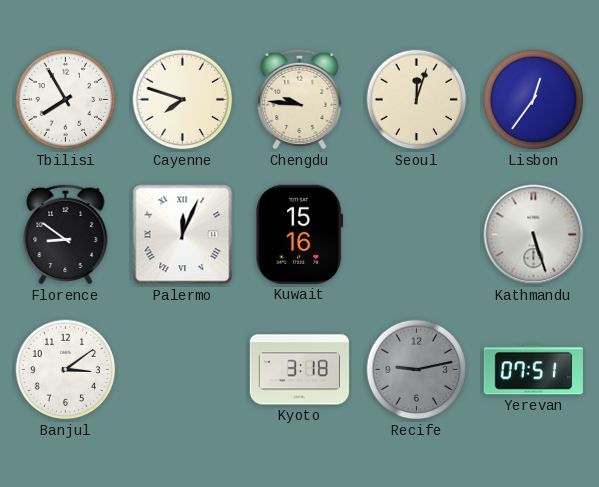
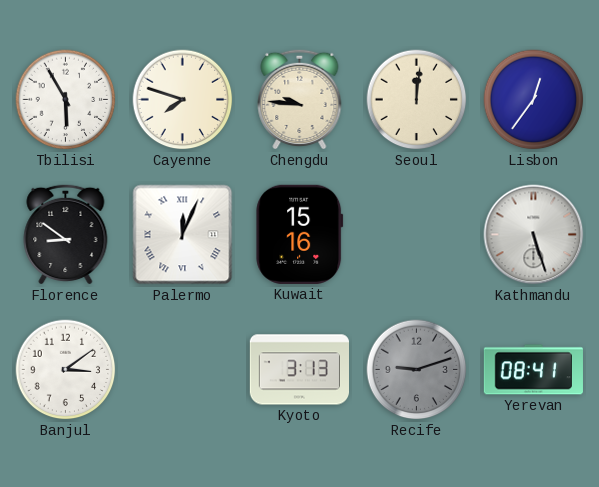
Tbilisi: 7:55 -> 5:55 (66, 100)
Seoul: 12:03 -> 12:01 (417, 100)
Kyoto: 3:18 -> 3:13 (299, 370)
Recife: 9:13 -> 9:12 (417, 370)
Yerevan: 07:51 -> 08:41 (533, 370)
